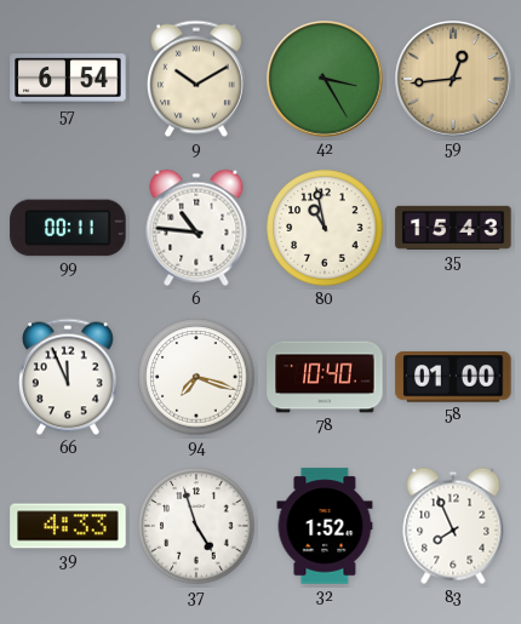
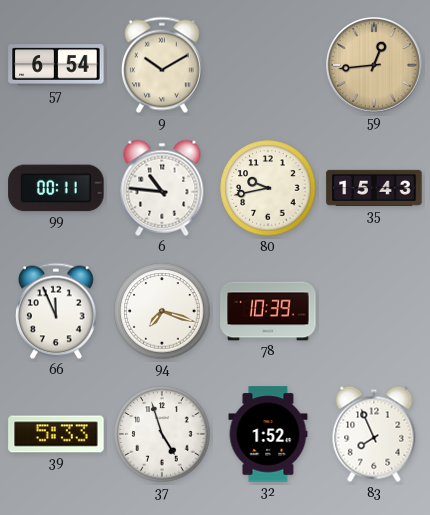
42: 3:25 -> none (325, 79)
80: 10:58 -> 9:43 (268, 188)
78: 10:40 -> 10:39 (268, 311)
58: 01:00 -> none (453, 377)
39: 4:33 -> 5:33 (56, 434)
